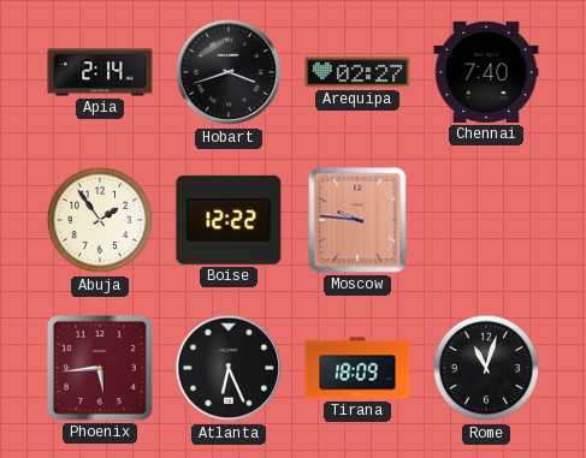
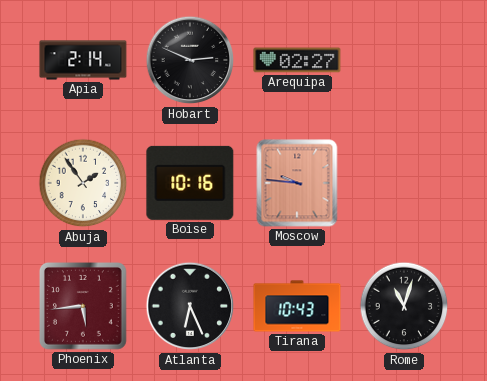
Hobart: 3:42 -> 2:49 (190, 60)
Chennai: 7:40 -> none (486, 72)
Boise: 12:22 -> 10:16 (190, 183)
Tirana: 18:09 -> 10:43 (297, 306)
